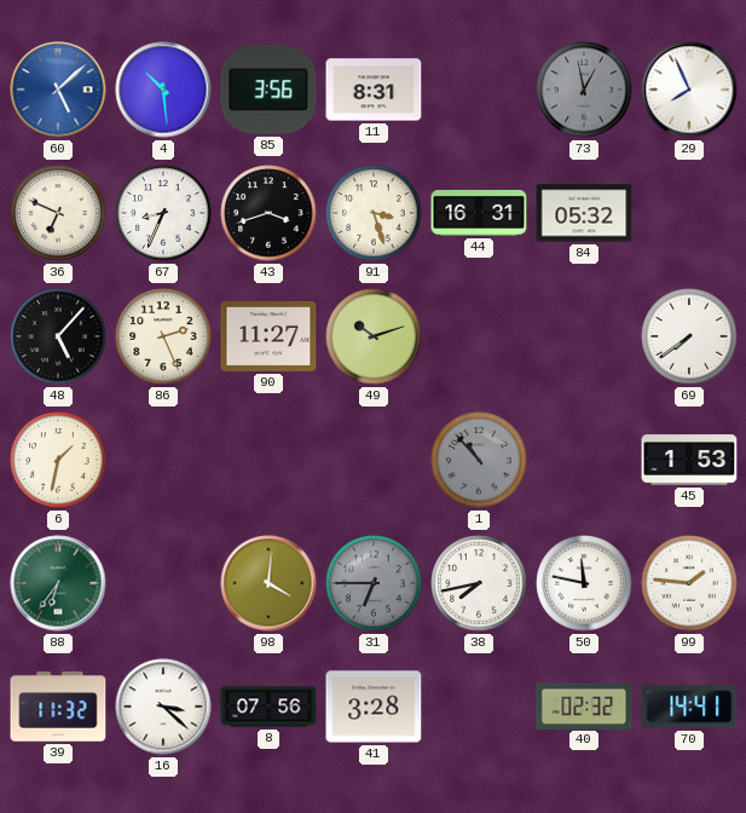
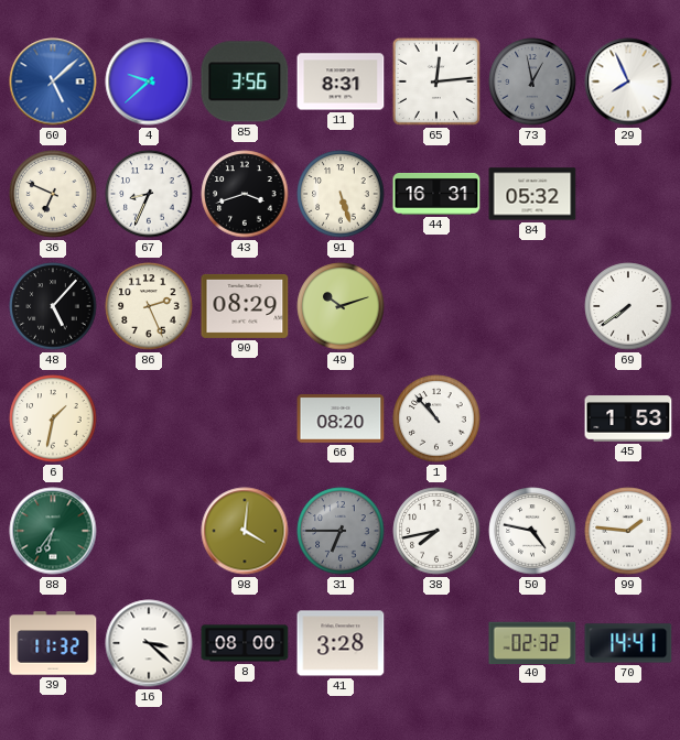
4: 10:29 -> 9:38 (149, 81)
65: none -> 12:14 (436, 81)
91: 3:27 -> 5:27 (341, 194)
90: 11:27 -> 08:29 (245, 306)
66: none -> 08:20 (341, 420)
1 dial: grey -> white (436, 418)
50: 11:47 -> 4:47 (532, 531)
8: 07:56 -> 08:00 (245, 643)
